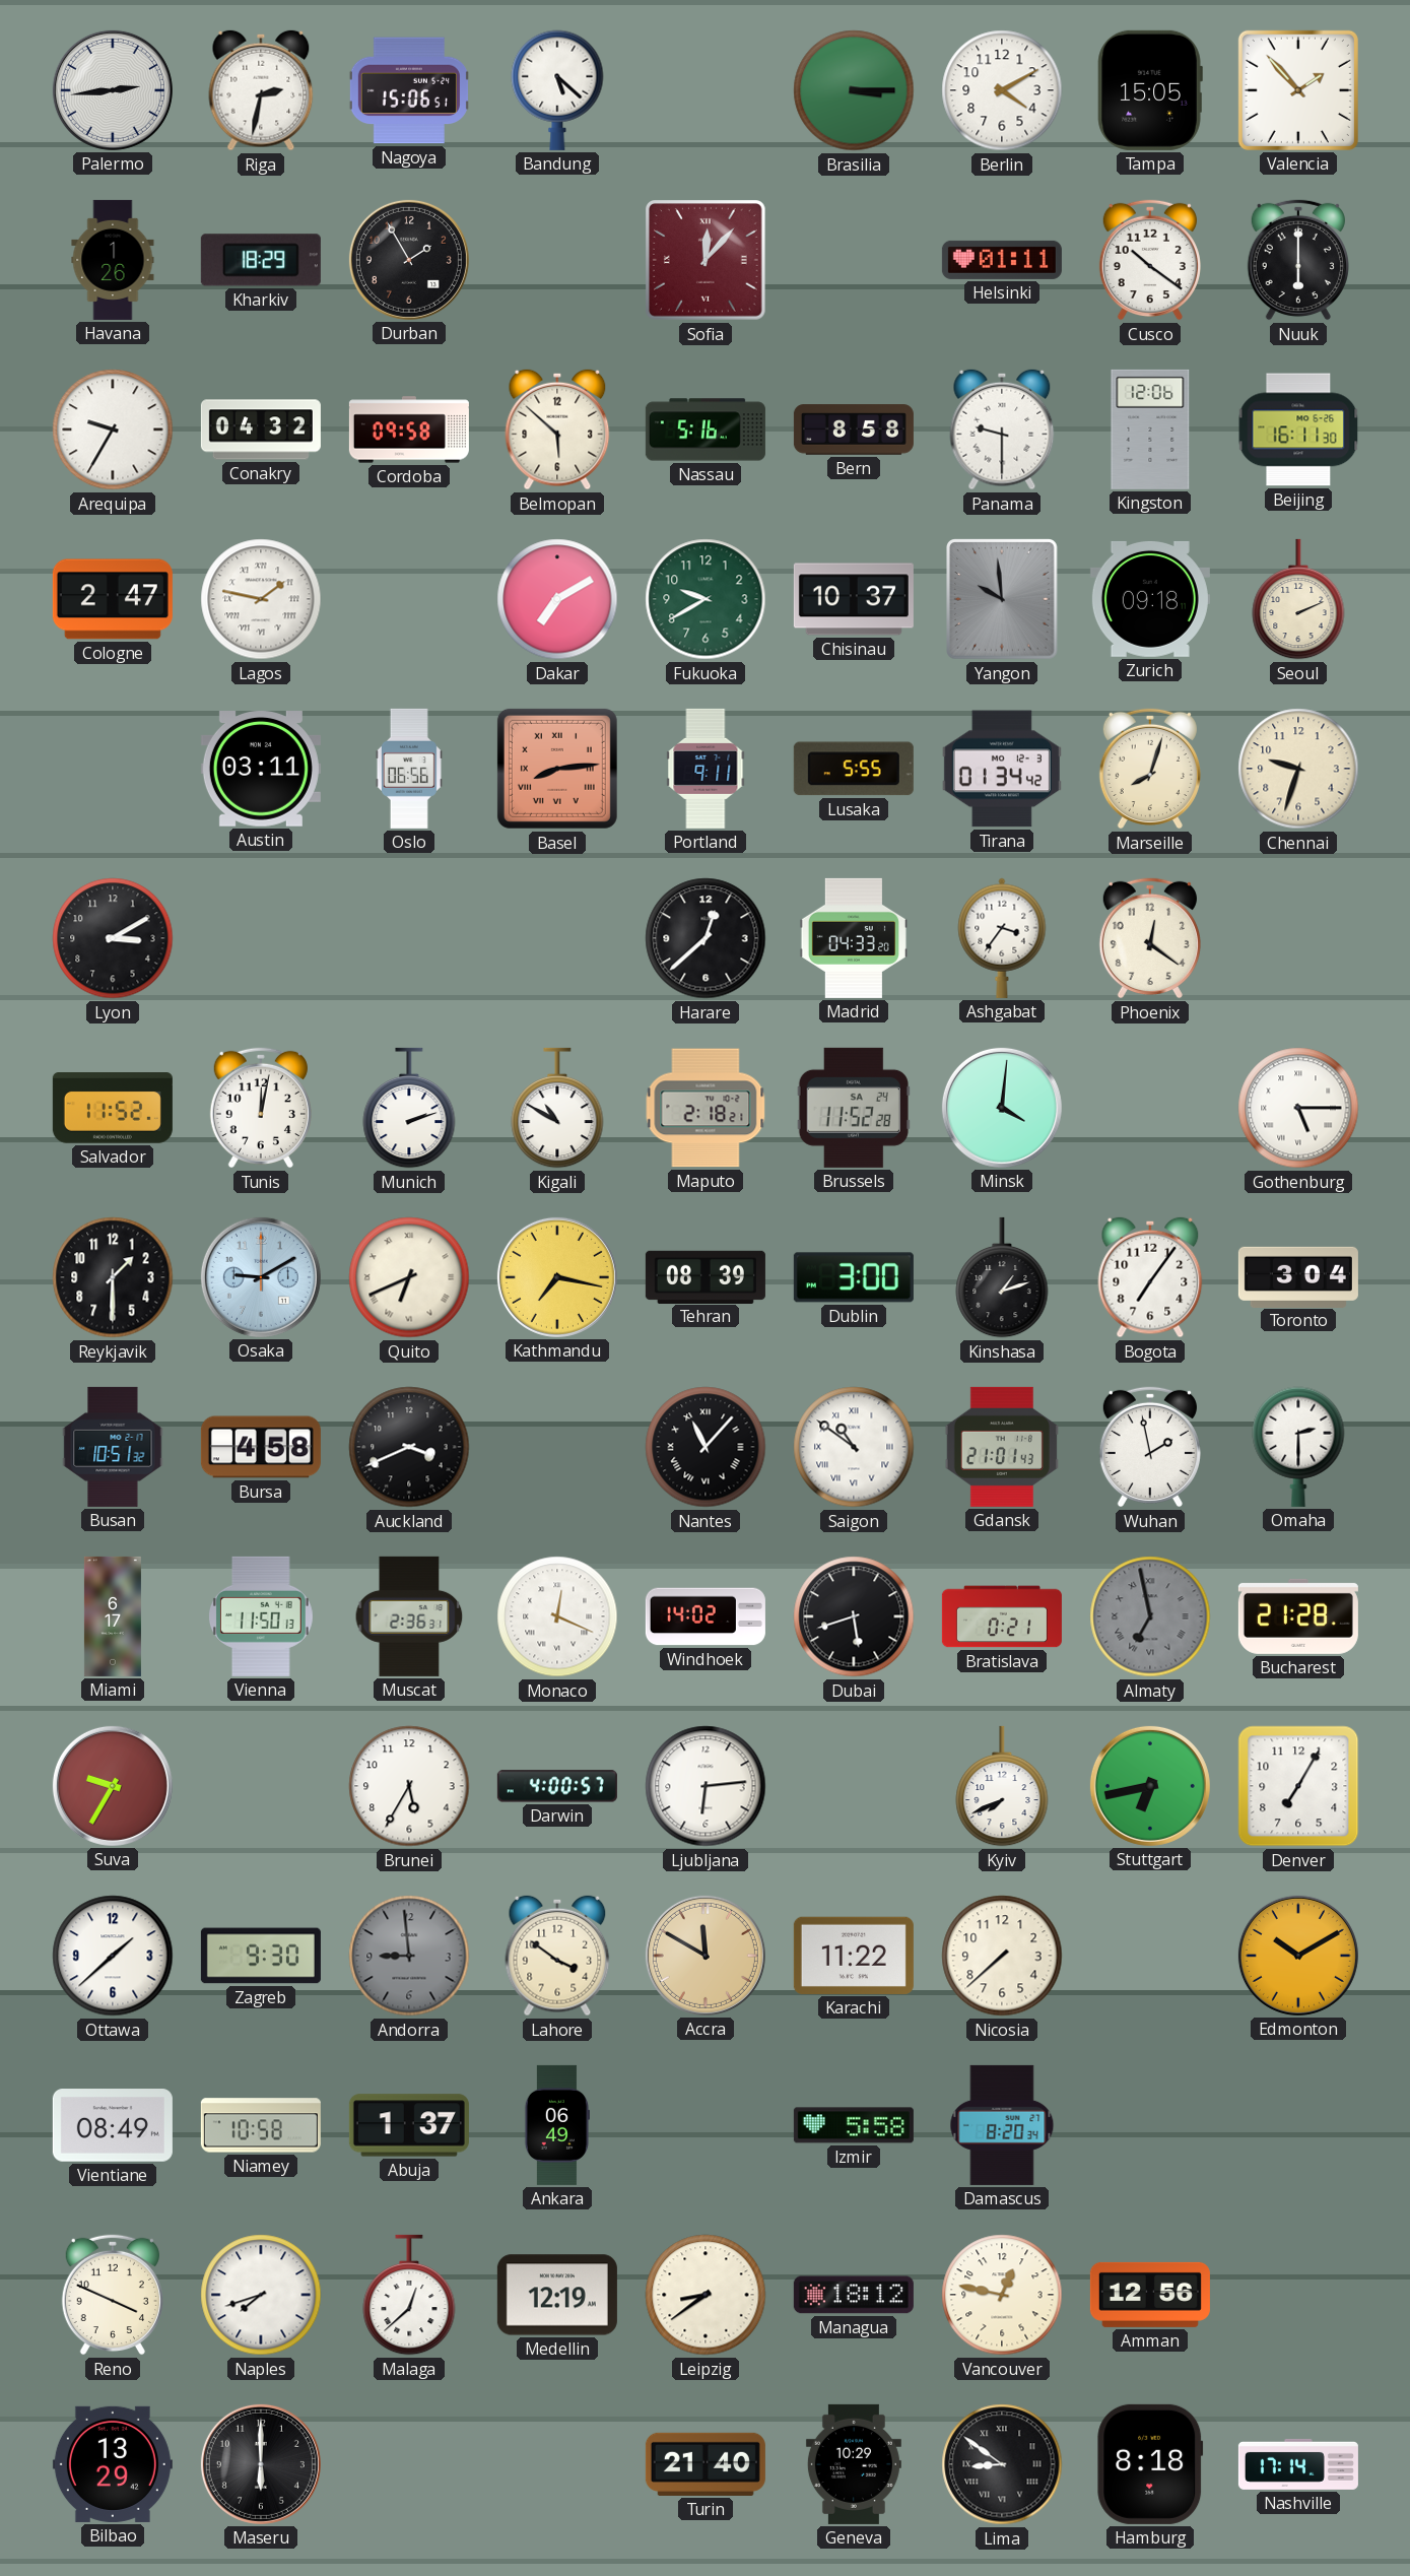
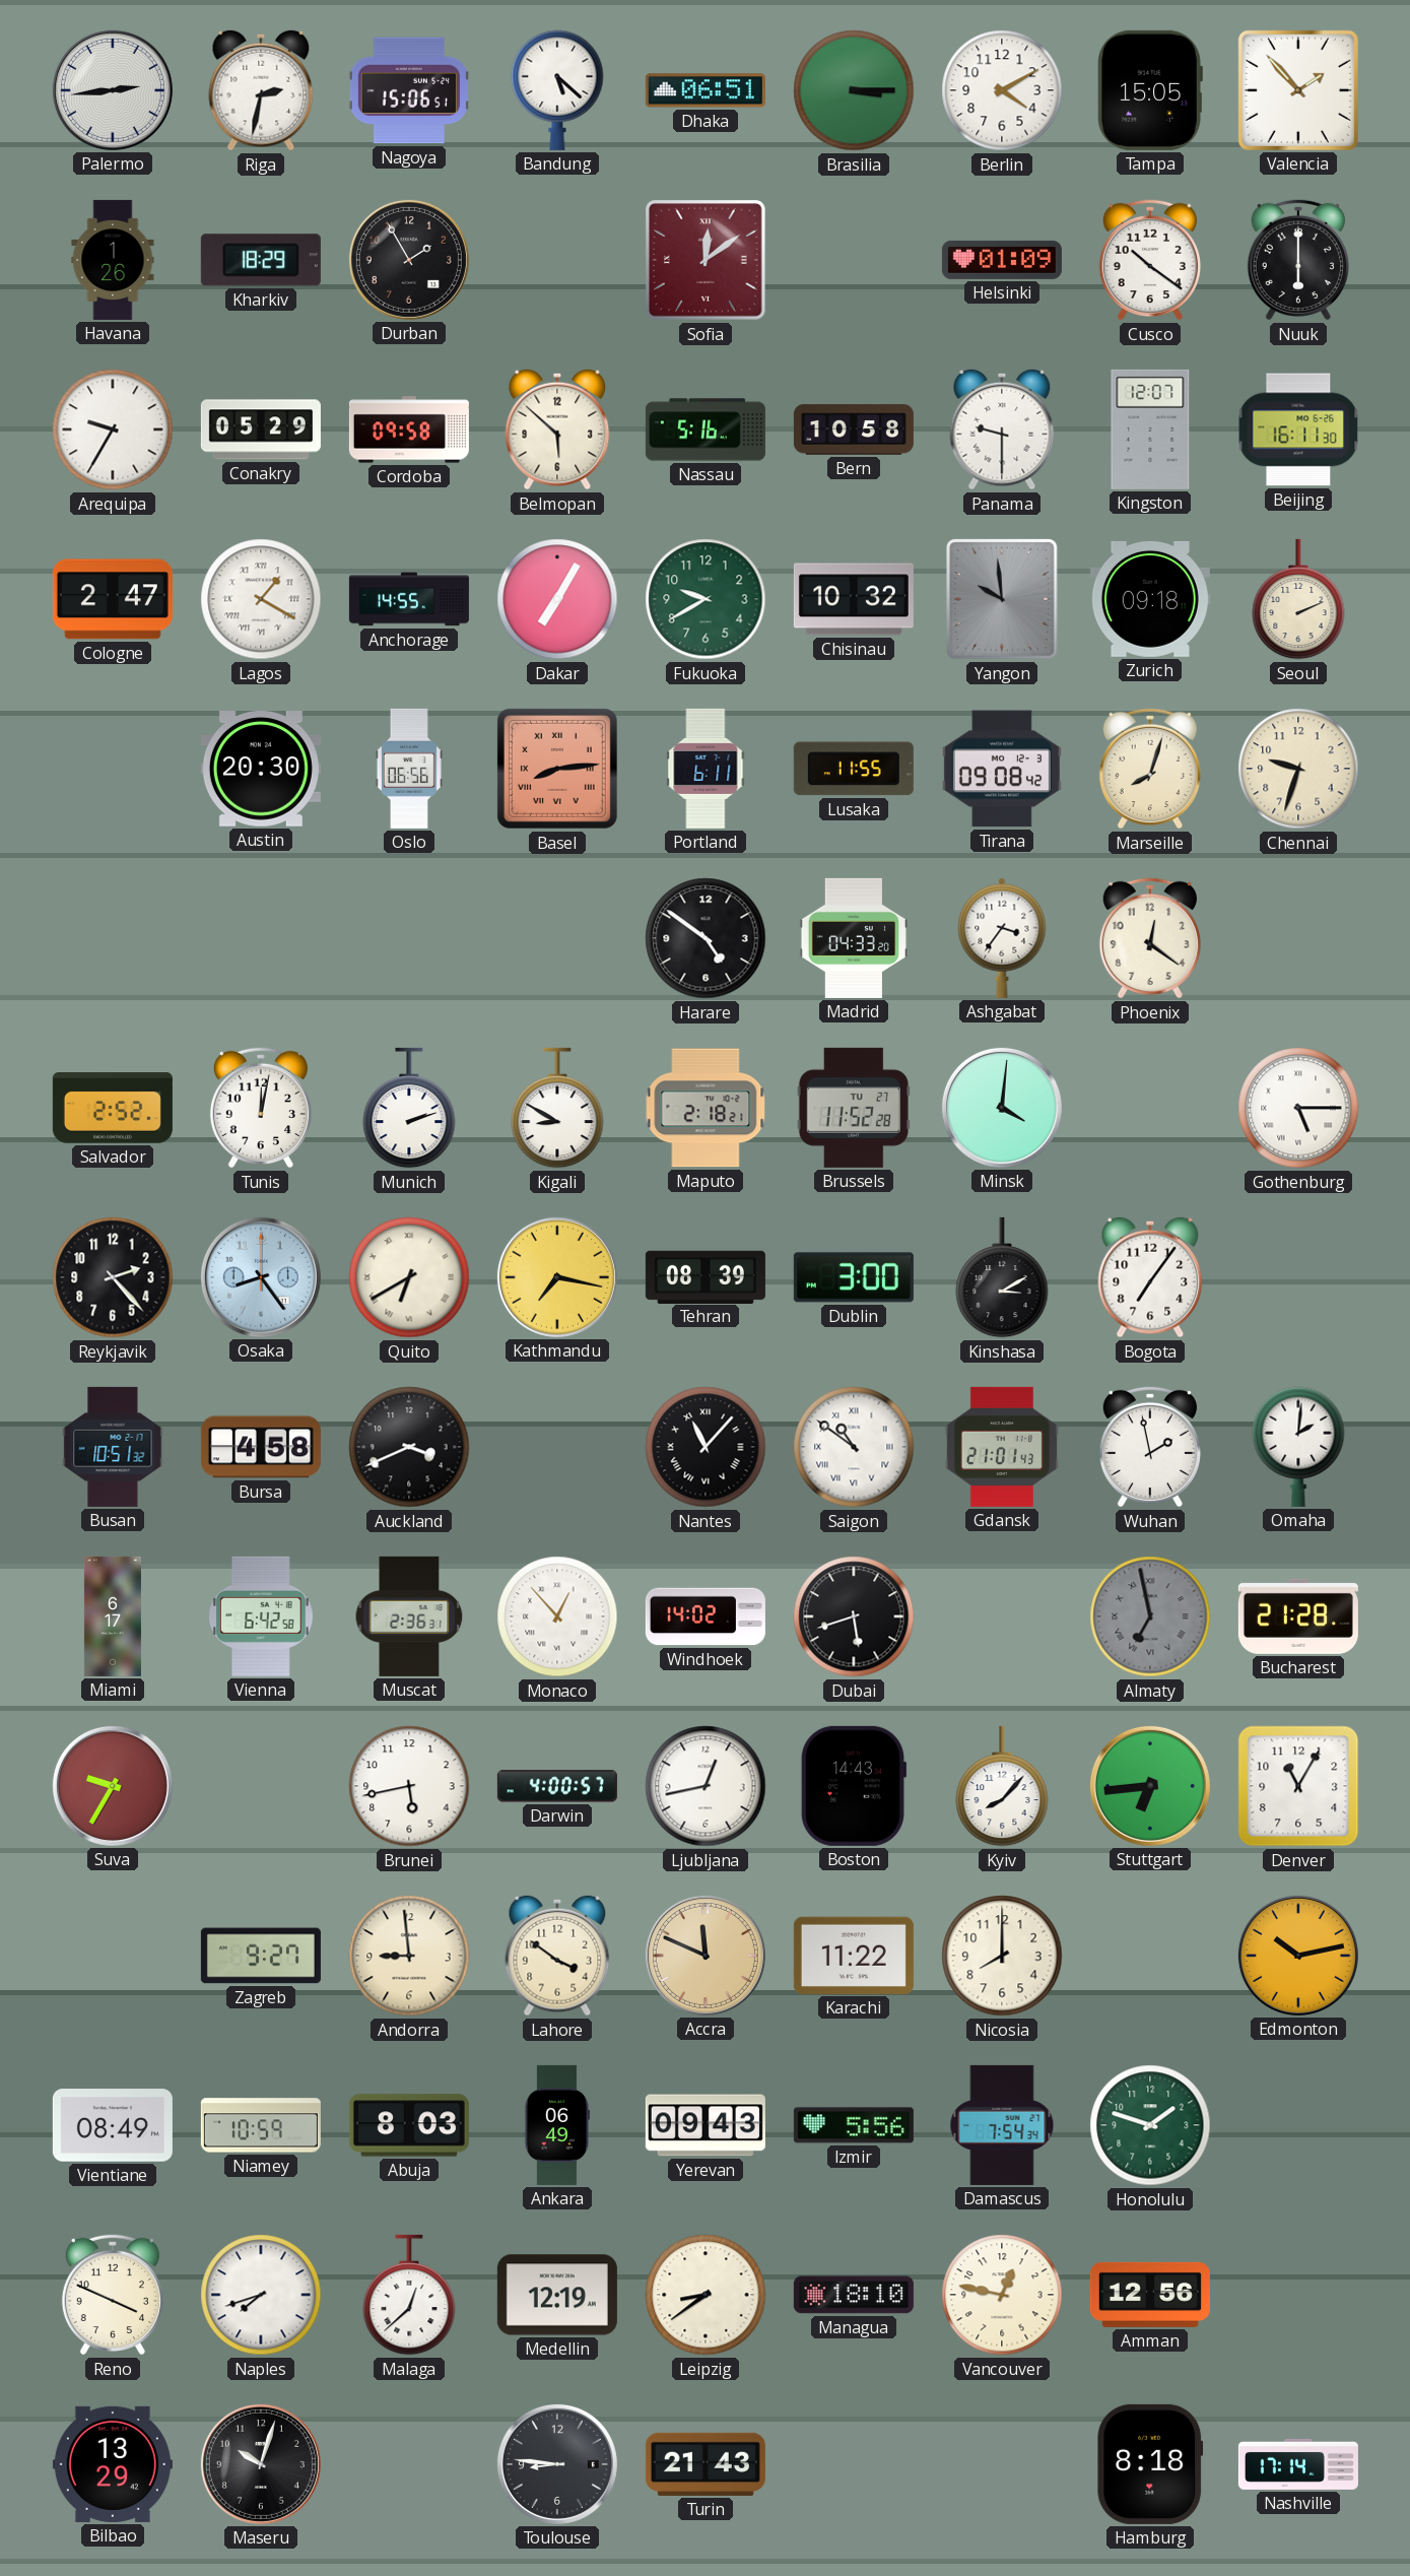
Dhaka: none -> 06:51 (706, 90)
Sofia: 12:07 -> 12:09 (707, 261)
Helsinki: 01:11 -> 01:09 (1002, 260)
Conakry: 04:32 -> 05:29 (261, 430)
Bern: 8:58 -> 10:58 (854, 430)
Kingston: 12:06 -> 12:07 (1150, 430)
Lagos: 1:47 -> 1:20 (261, 599)
Anchorage: none -> 14:55 (409, 599)
Dakar: 7:10 -> 7:05 (557, 599)
Chisinau: 10:37 -> 10:32 (854, 599)
Austin: 03:11 -> 20:30 (261, 770)
Portland: 9:11 -> 6:11 (706, 769)
Lusaka: 5:55 -> 11:55 (854, 769)
Tirana: 01:34 -> 09:08 (1002, 769)
Lyon: 3:10 -> none (113, 938)
Harare: 12:38 -> 4:51 (706, 938)
Salvador: 11:52 -> 2:52 (113, 1108)
Kigali: 10:50 -> 8:50 (557, 1108)
Brussels date: SA 24 -> TU 27 (854, 1108)
Reykjavik: 1:30 -> 2:23 (113, 1277)
Osaka: 9:10 -> 8:24 (261, 1277)
Quito: 6:41 -> 6:40 (409, 1277)
Kinshasa: 1:12 -> 3:10 (1002, 1277)
Toronto: 3:04 -> none (1298, 1276)
Omaha: 2:30 -> 2:01 (1298, 1447)
Vienna: 11:50 -> 6:42 (261, 1616)
Monaco: 12:19 -> 12:53 (557, 1616)
Bratislava: 0:21 -> none (1002, 1616)
Brunei: 5:35 -> 5:43 (409, 1786)
Ljubljana: 6:14 -> 12:43 (706, 1786)
Boston: none -> 14:43 (854, 1786)
Kyiv: 7:41 -> 8:07 (1002, 1786)
Stuttgart: 6:43 -> 6:44 (1150, 1786)
Denver: 7:05 -> 11:05 (1298, 1786)
Ottawa: 1:38 -> none (113, 1956)
Zagreb: 9:30 -> 9:27 (261, 1956)
Andorra dial: grey -> cream (409, 1956)
Accra: 11:50 -> 11:49 (706, 1956)
Nicosia: 7:38 -> 8:00 (1002, 1956)
Edmonton: 10:10 -> 10:13 (1298, 1956)
Niamey: 10:58 -> 10:59 (261, 2125)
Abuja: 1:37 -> 8:03 (409, 2125)
Yerevan: none -> 09:43 (706, 2125)
Izmir: 5:58 -> 5:56 (854, 2125)
Damascus: 8:20 -> 7:54 (1002, 2125)
Honolulu: none -> 1:48 (1150, 2125)
Managua: 18:12 -> 18:10 (854, 2295)
Maseru: 6:00 -> 10:03 (261, 2464)
Toulouse: none -> 8:46 (557, 2464)
Turin: 21:40 -> 21:43 (706, 2464)
Geneva: 10:29 -> none (854, 2464)
Lima: 8:51 -> none (1002, 2464)
